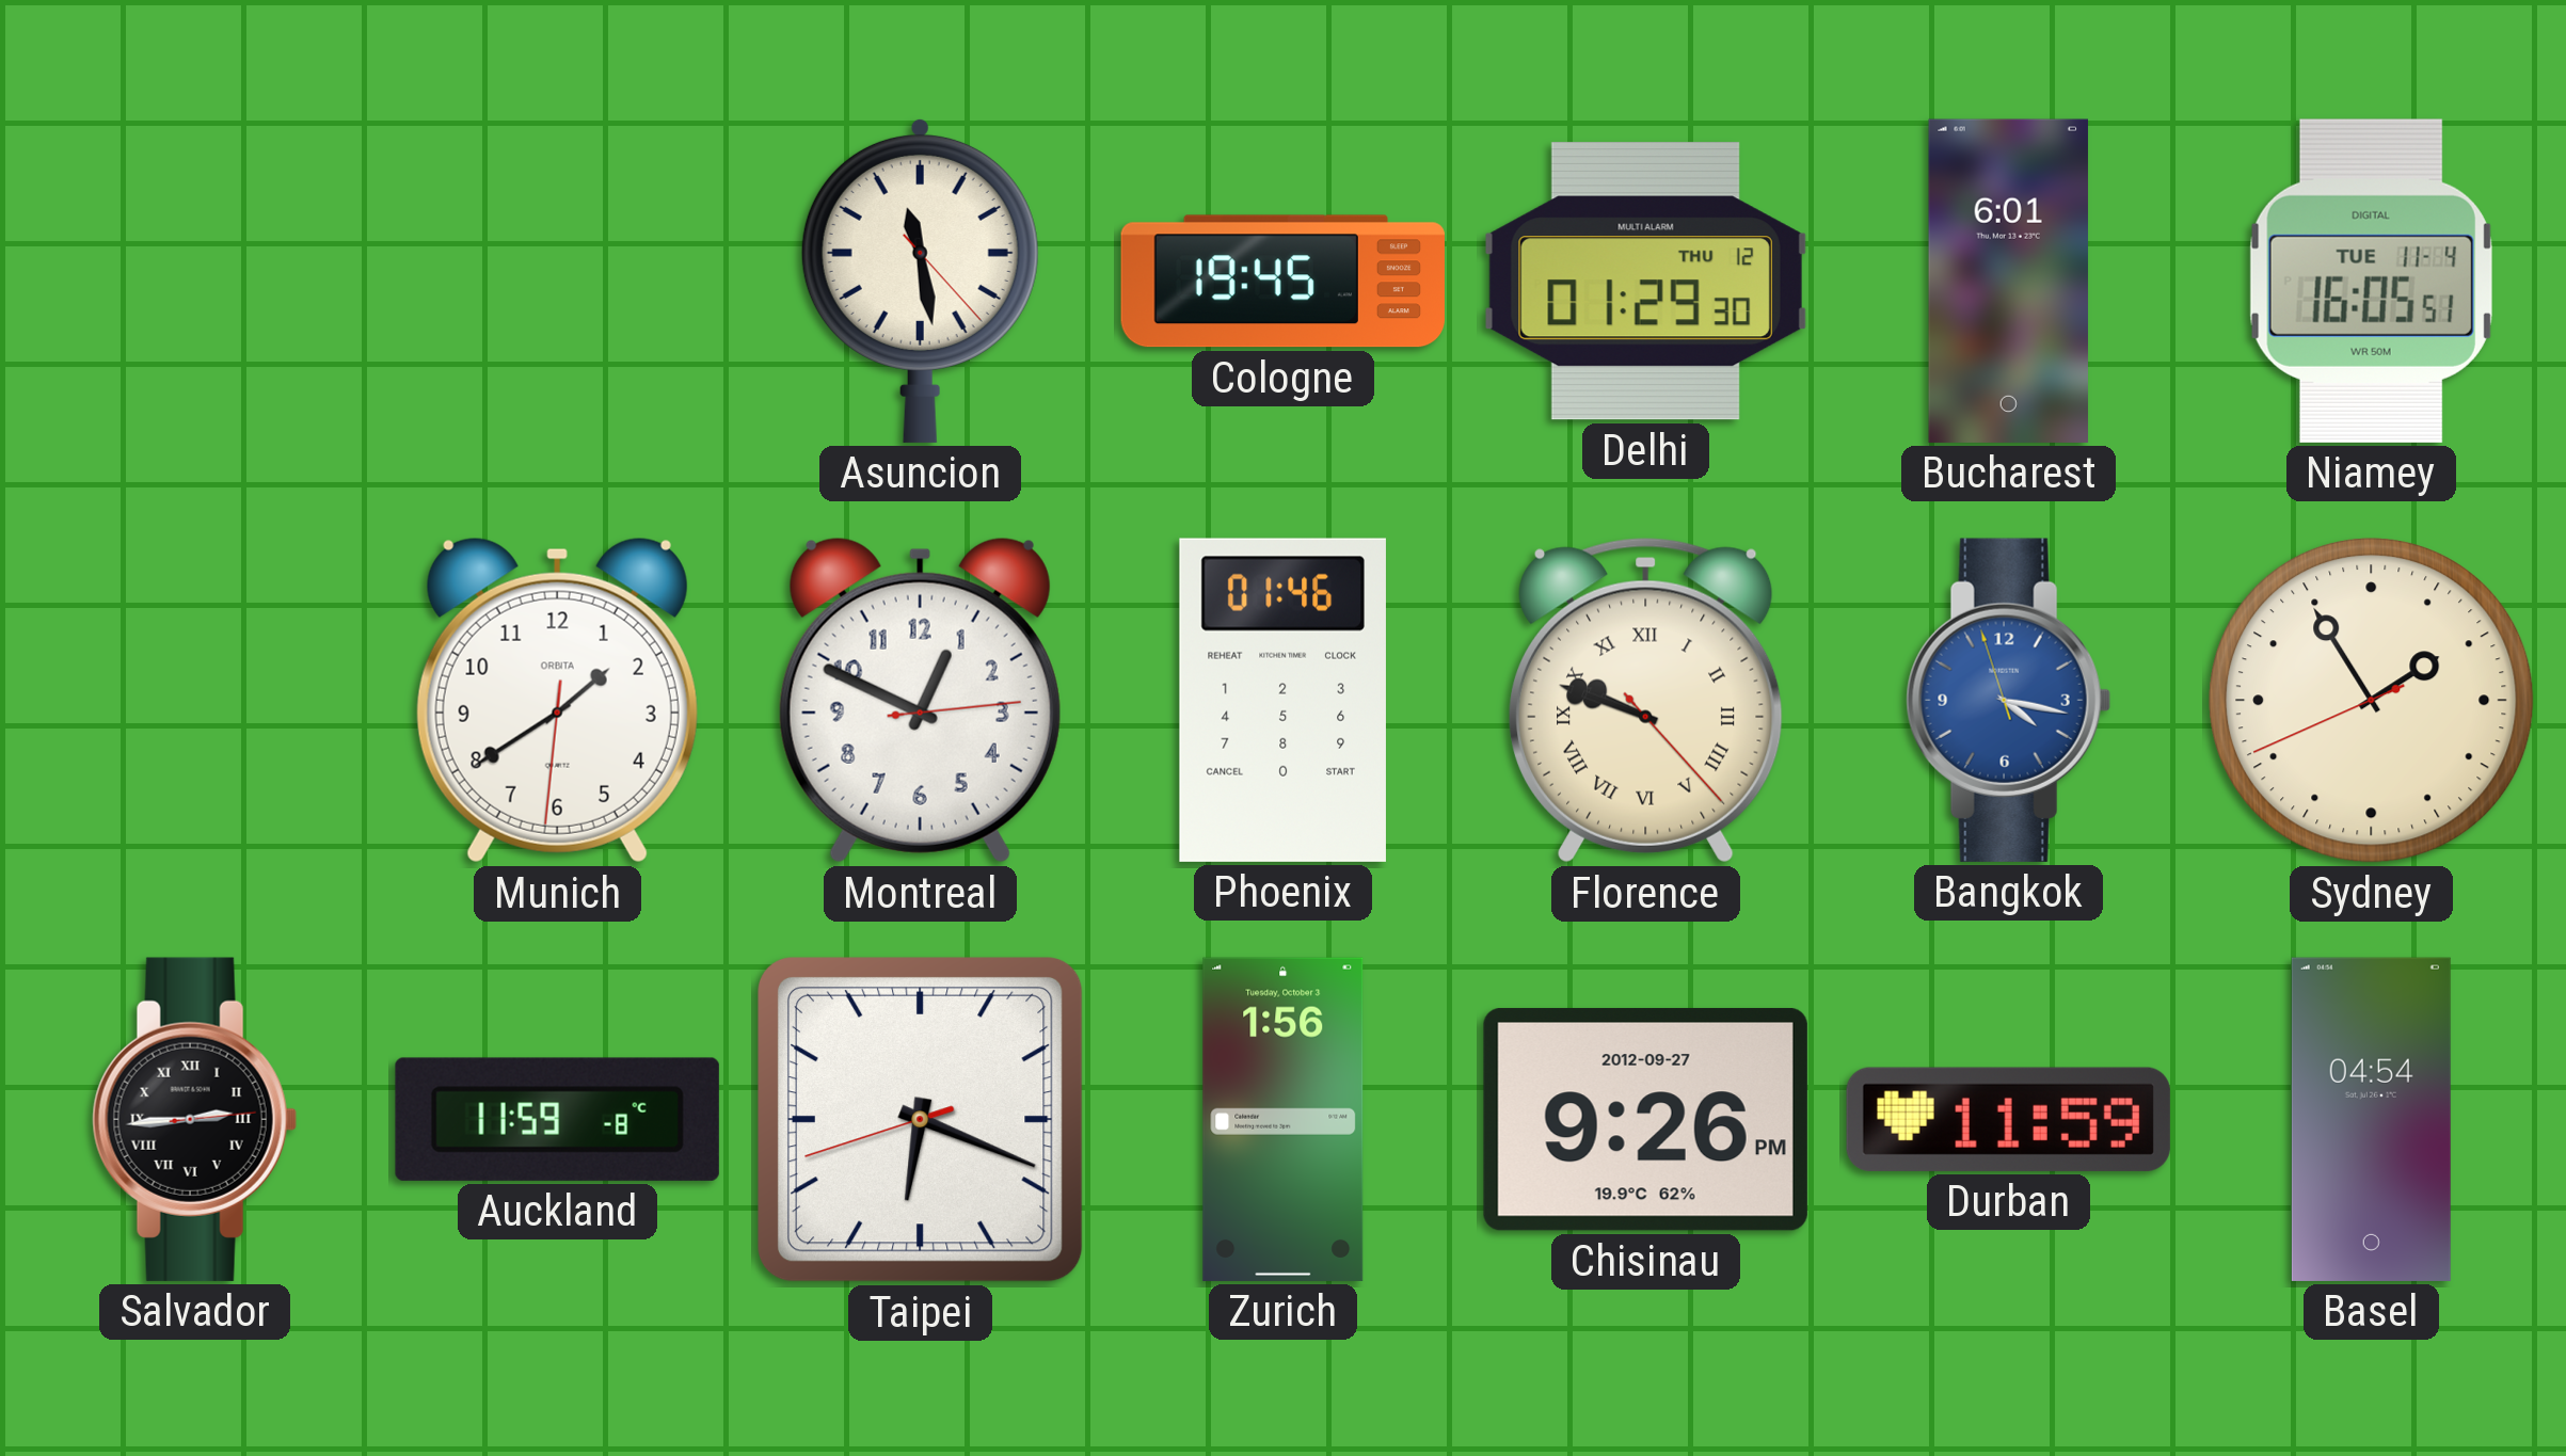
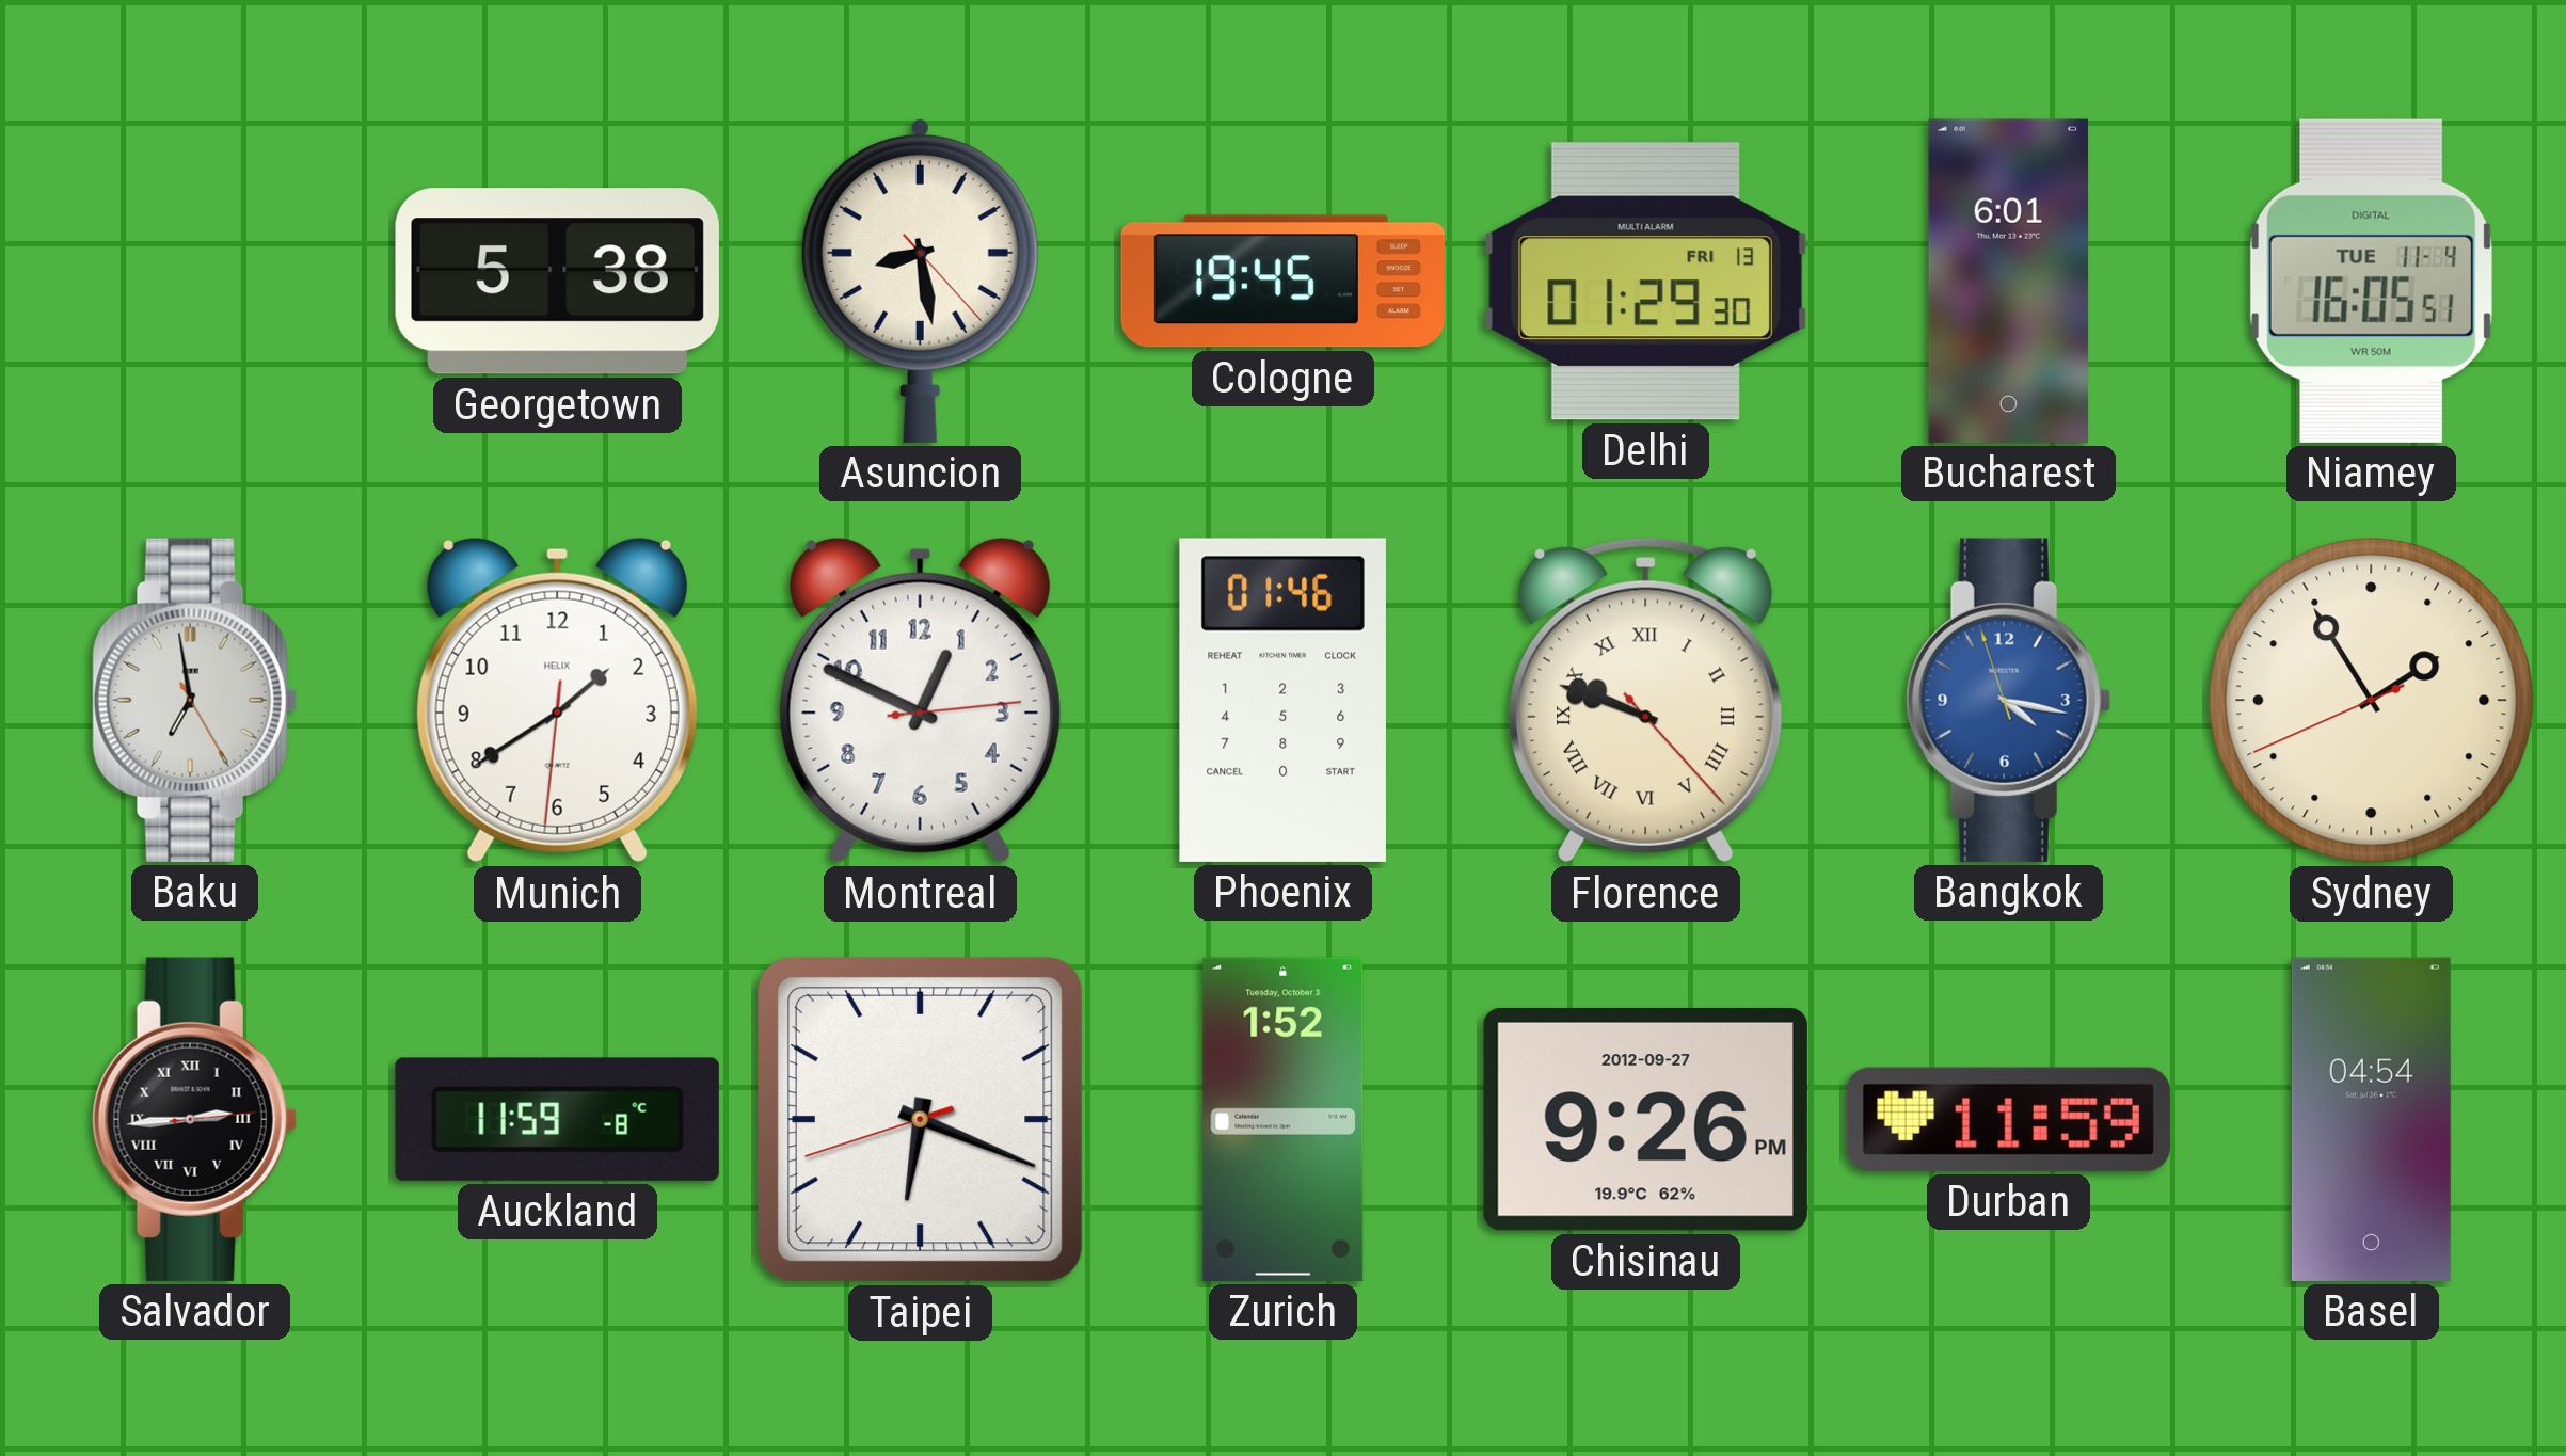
Georgetown: none -> 5:38 (557, 282)
Asuncion: 11:28 -> 8:28 (920, 281)
Delhi date: THU 12 -> FRI 13 (1645, 282)
Baku: none -> 6:58 (194, 700)
Munich brand: ORBITA -> HELIX (557, 700)
Zurich: 1:56 -> 1:52 (1284, 1119)
